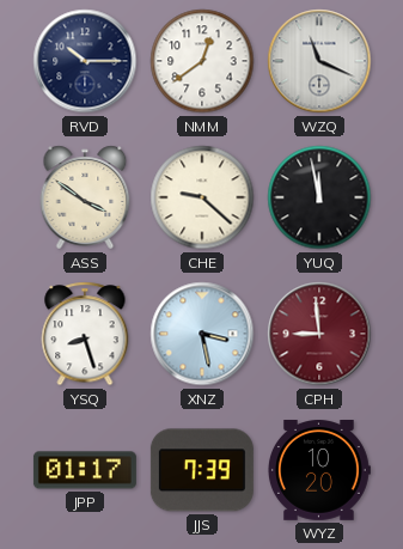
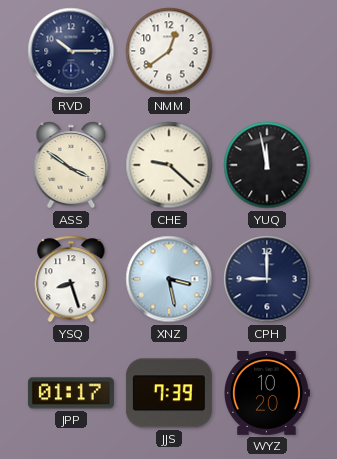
WZQ: 11:19 -> none (319, 61)
CPH: 8:59 -> 9:00 (267, 279)
CPH dial: burgundy -> navy (267, 279)
